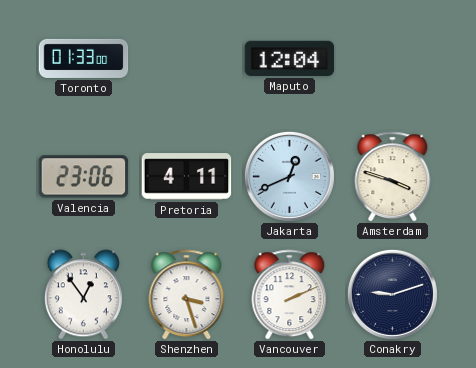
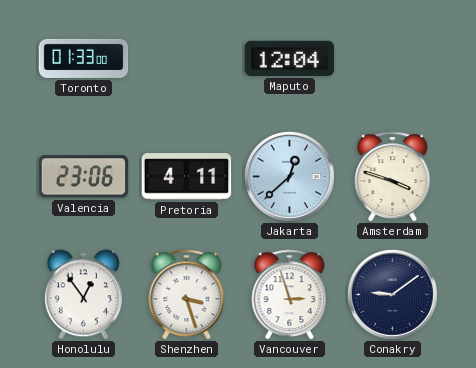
Jakarta: 12:41 -> 12:38 (289, 176)
Vancouver: 2:11 -> 2:57 (290, 295)
Conakry: 9:12 -> 9:09 (392, 294)
